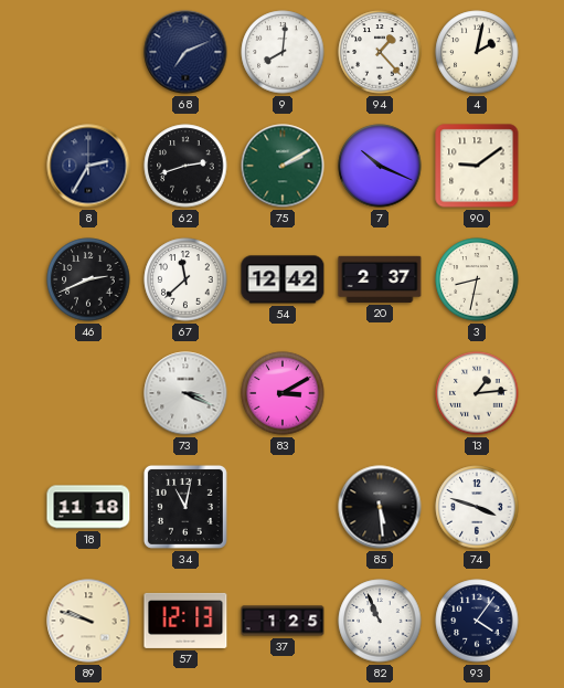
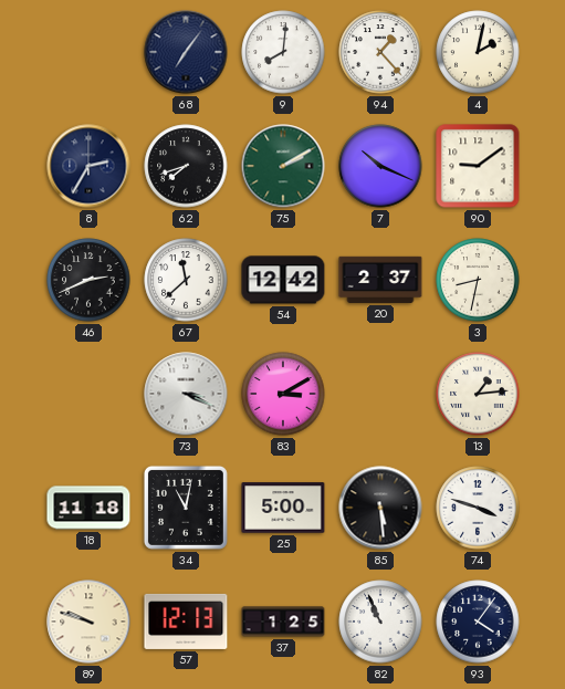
68: 7:11 -> 7:06 (186, 52)
62: 2:42 -> 7:42 (186, 166)
25: none -> 5:00 (283, 508)
